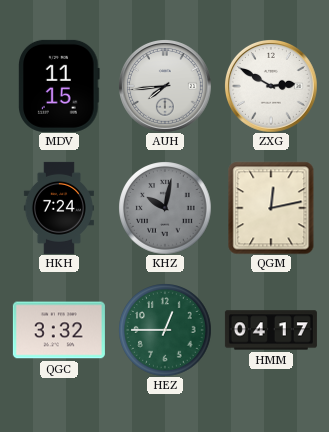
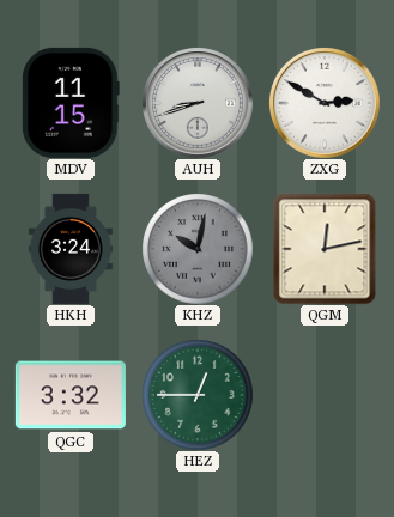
AUH: 7:44 -> 8:42 (198, 103)
HKH: 7:24 -> 3:24 (71, 249)
HMM: 04:17 -> none (271, 330)
